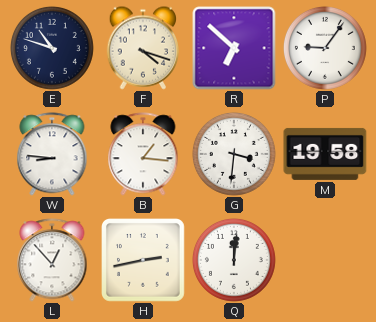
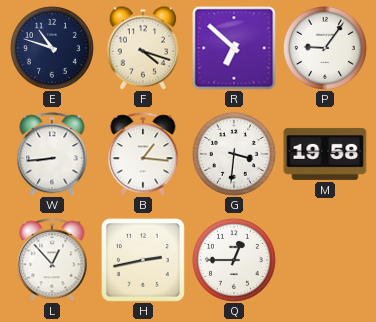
W: 8:46 -> 8:44 (52, 154)
Q: 12:01 -> 12:45 (234, 260)
